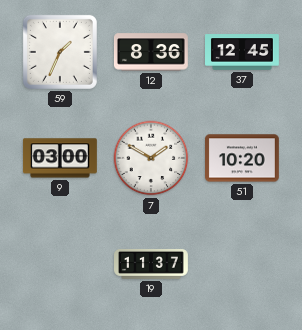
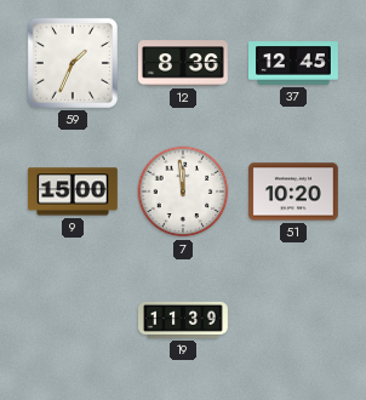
9: 03:00 -> 15:00 (73, 192)
7: 1:50 -> 11:59 (183, 192)
19: 11:37 -> 11:39 (184, 321)
